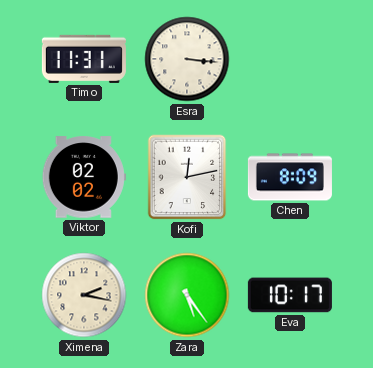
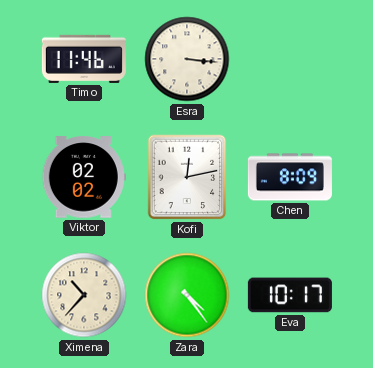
Timo: 11:31 -> 11:46 (84, 59)
Ximena: 2:17 -> 10:37 (84, 295)
Zara: 5:24 -> 4:24 (187, 295)
